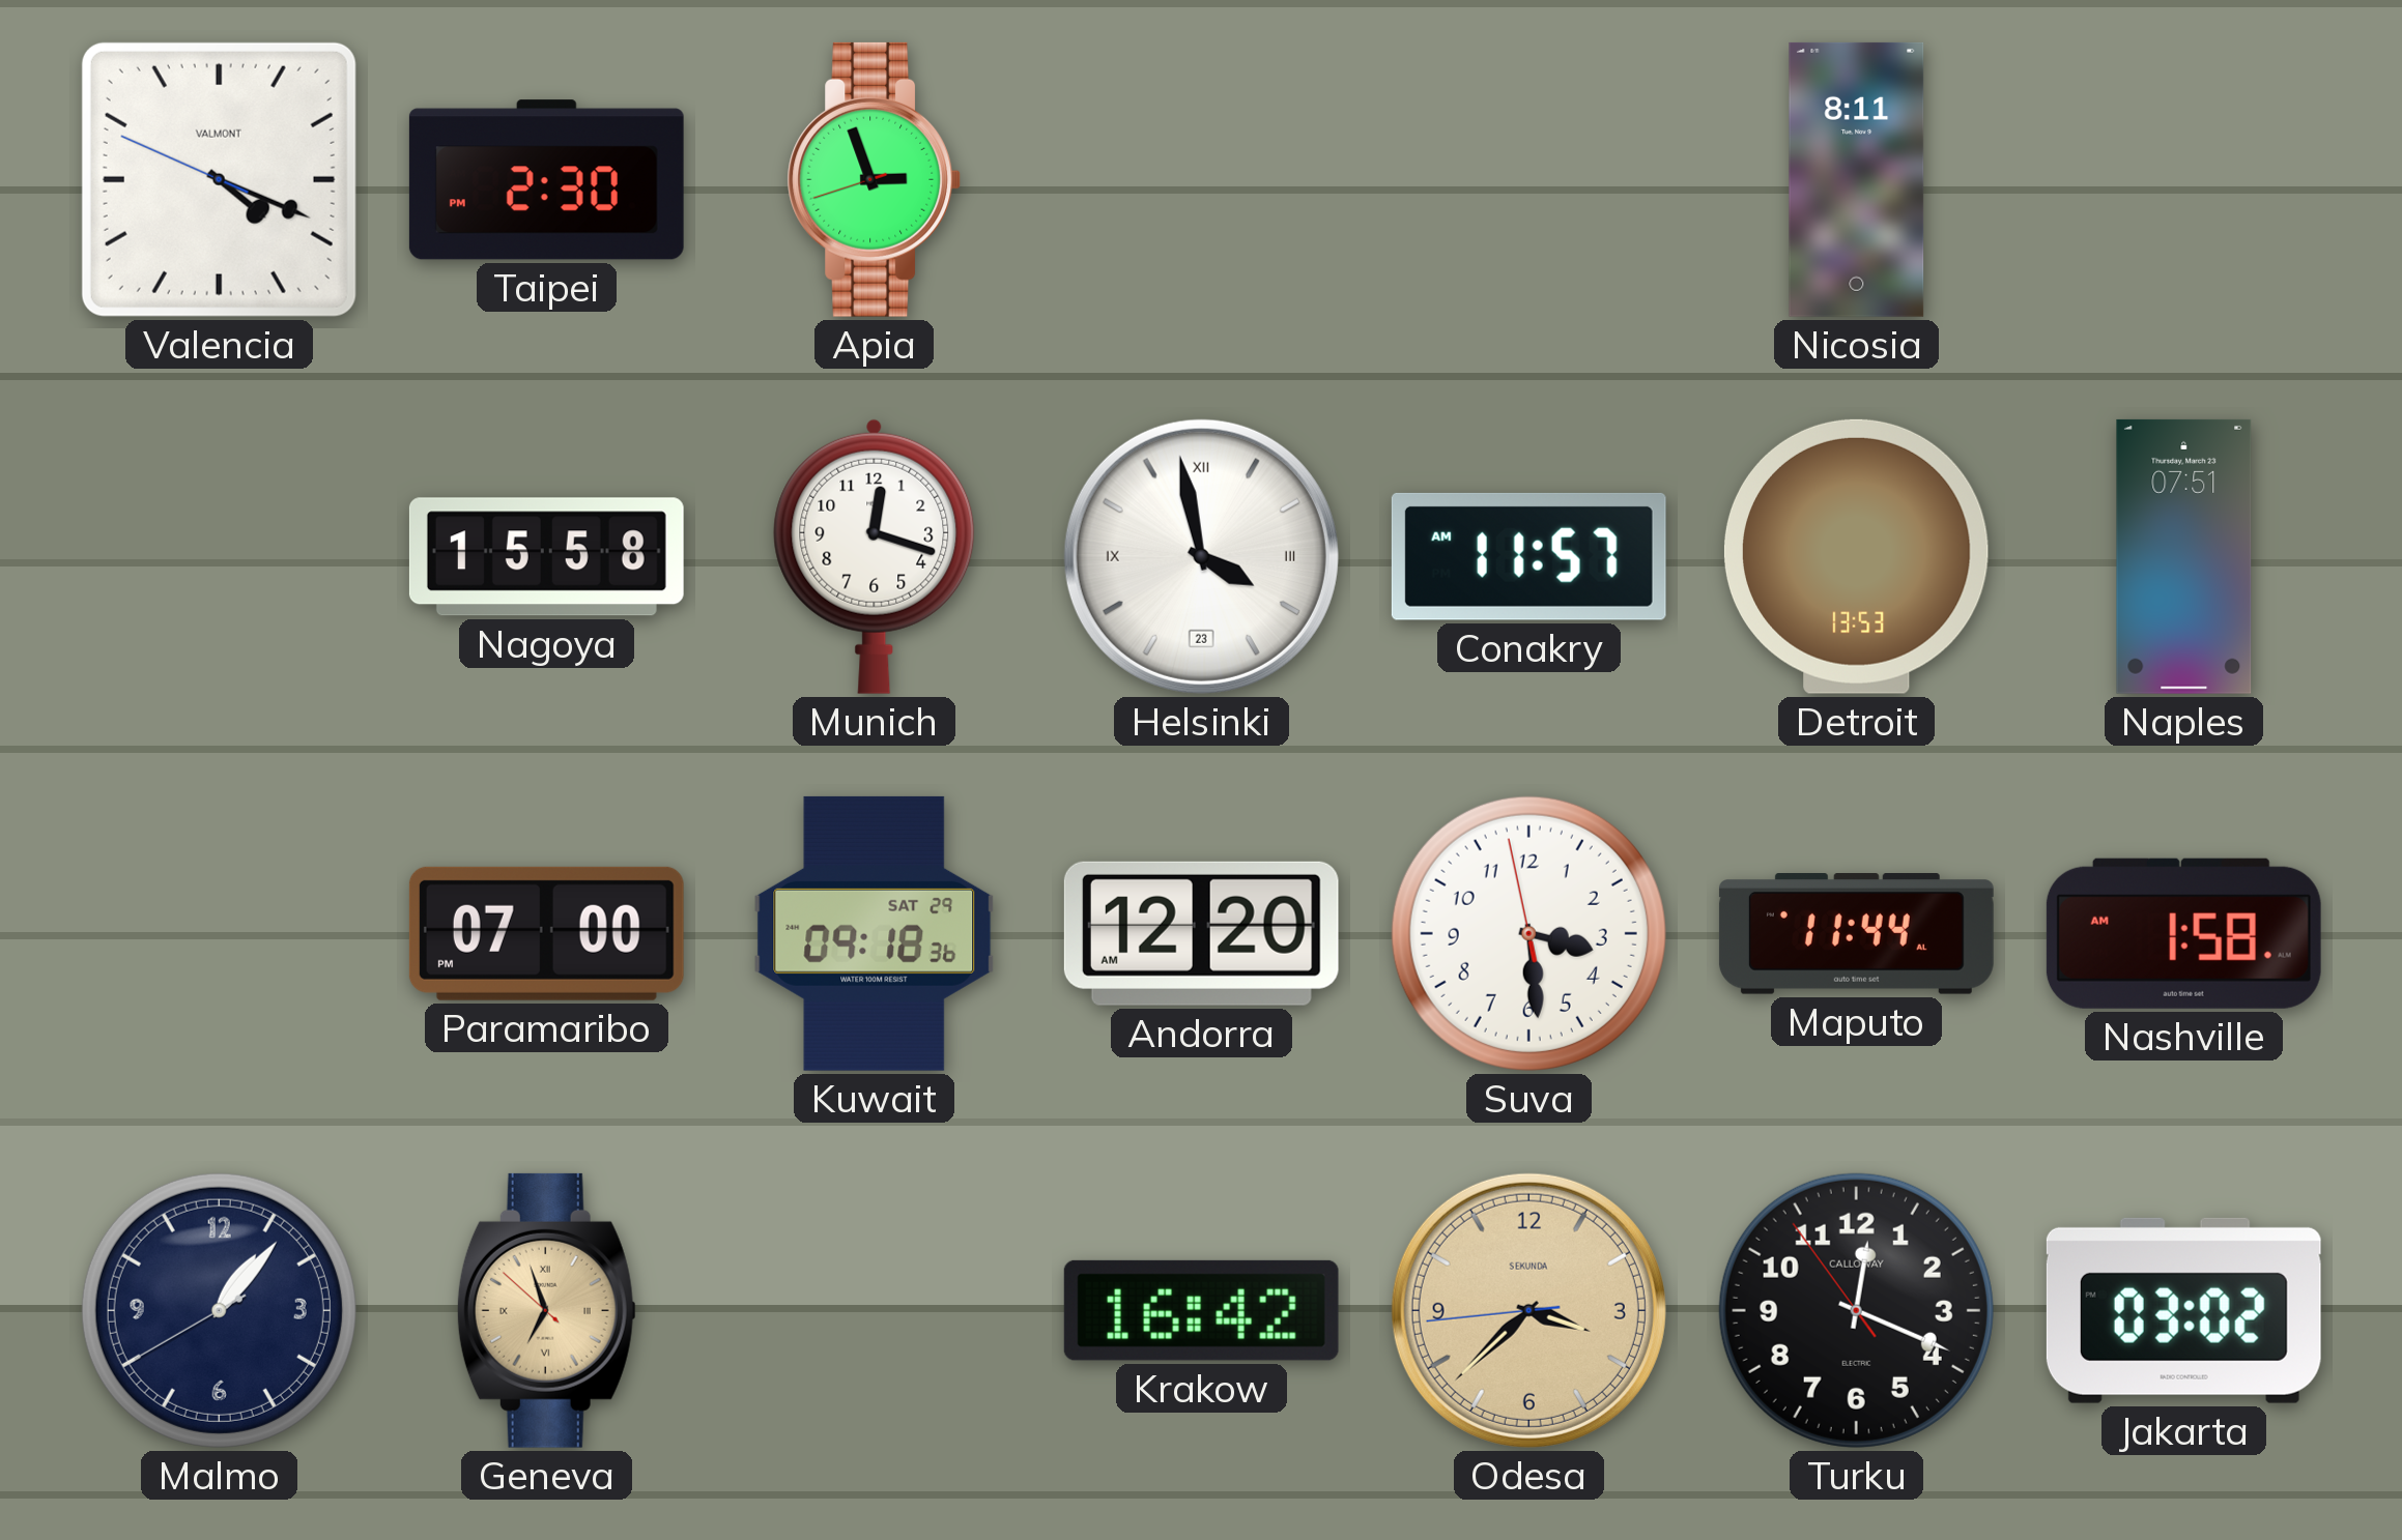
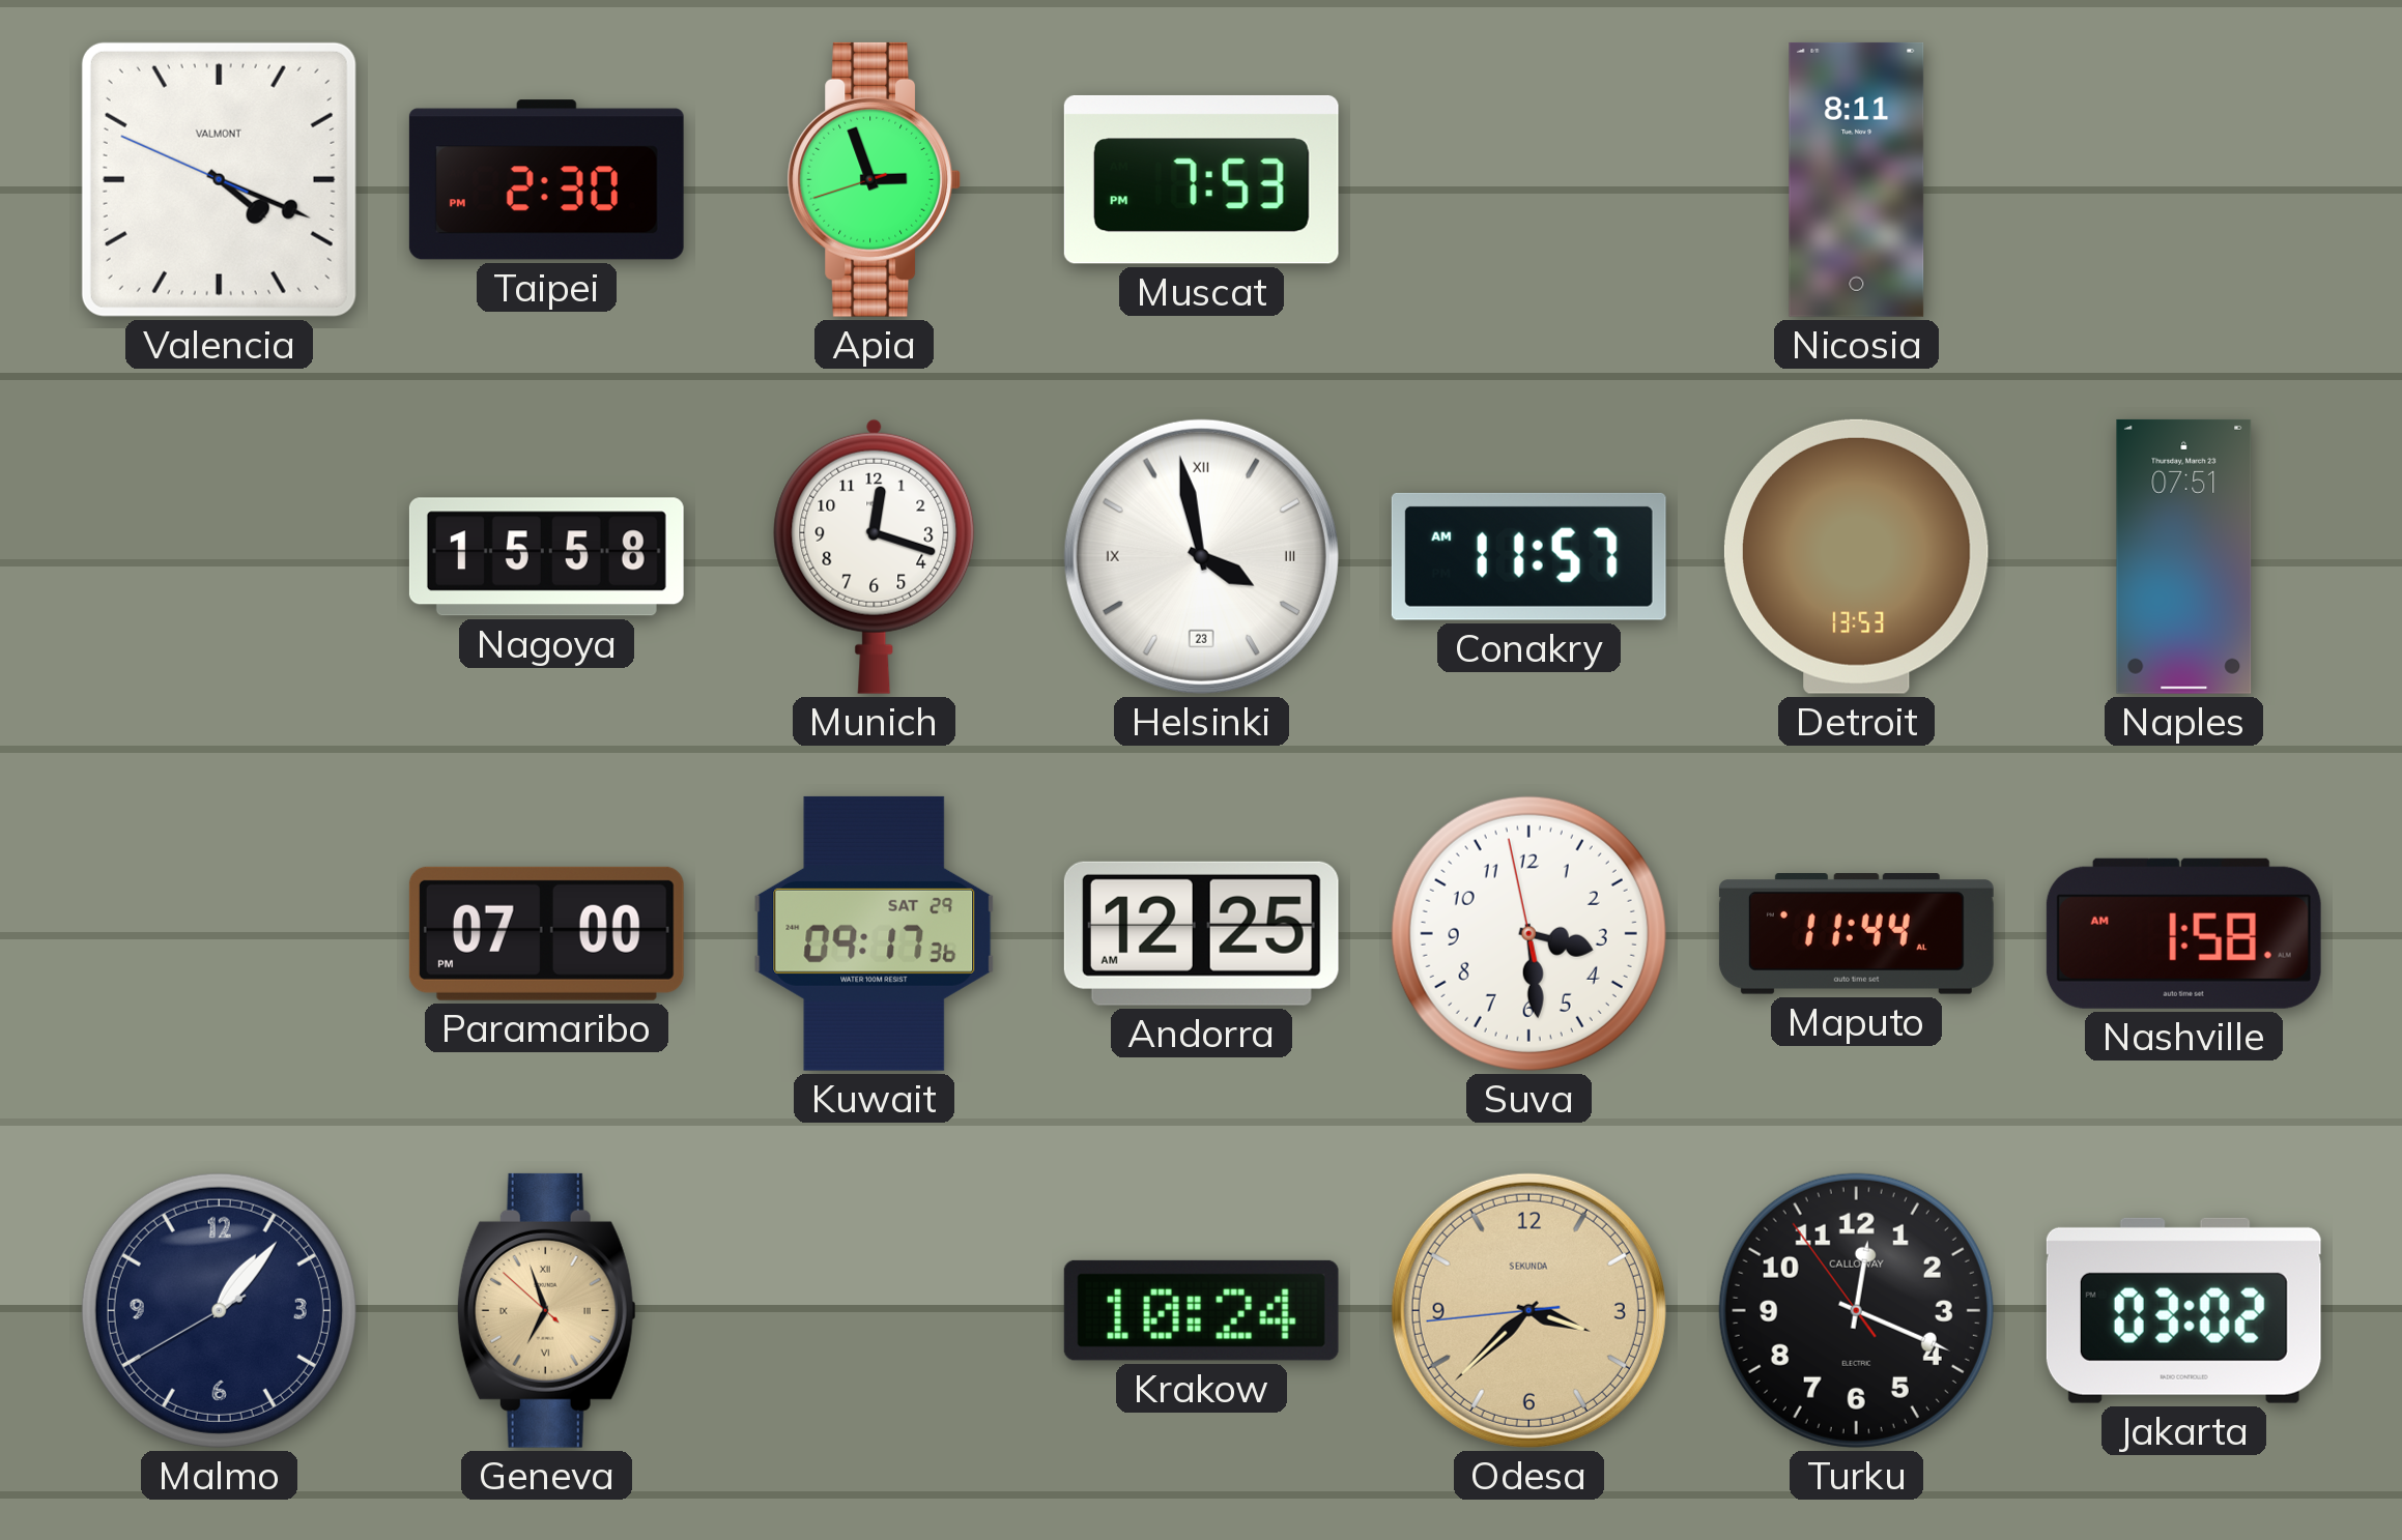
Muscat: none -> 7:53 (1201, 179)
Kuwait: 09:18 -> 09:17 (875, 933)
Andorra: 12:20 -> 12:25 (1201, 933)
Krakow: 16:42 -> 10:24 (1201, 1310)
